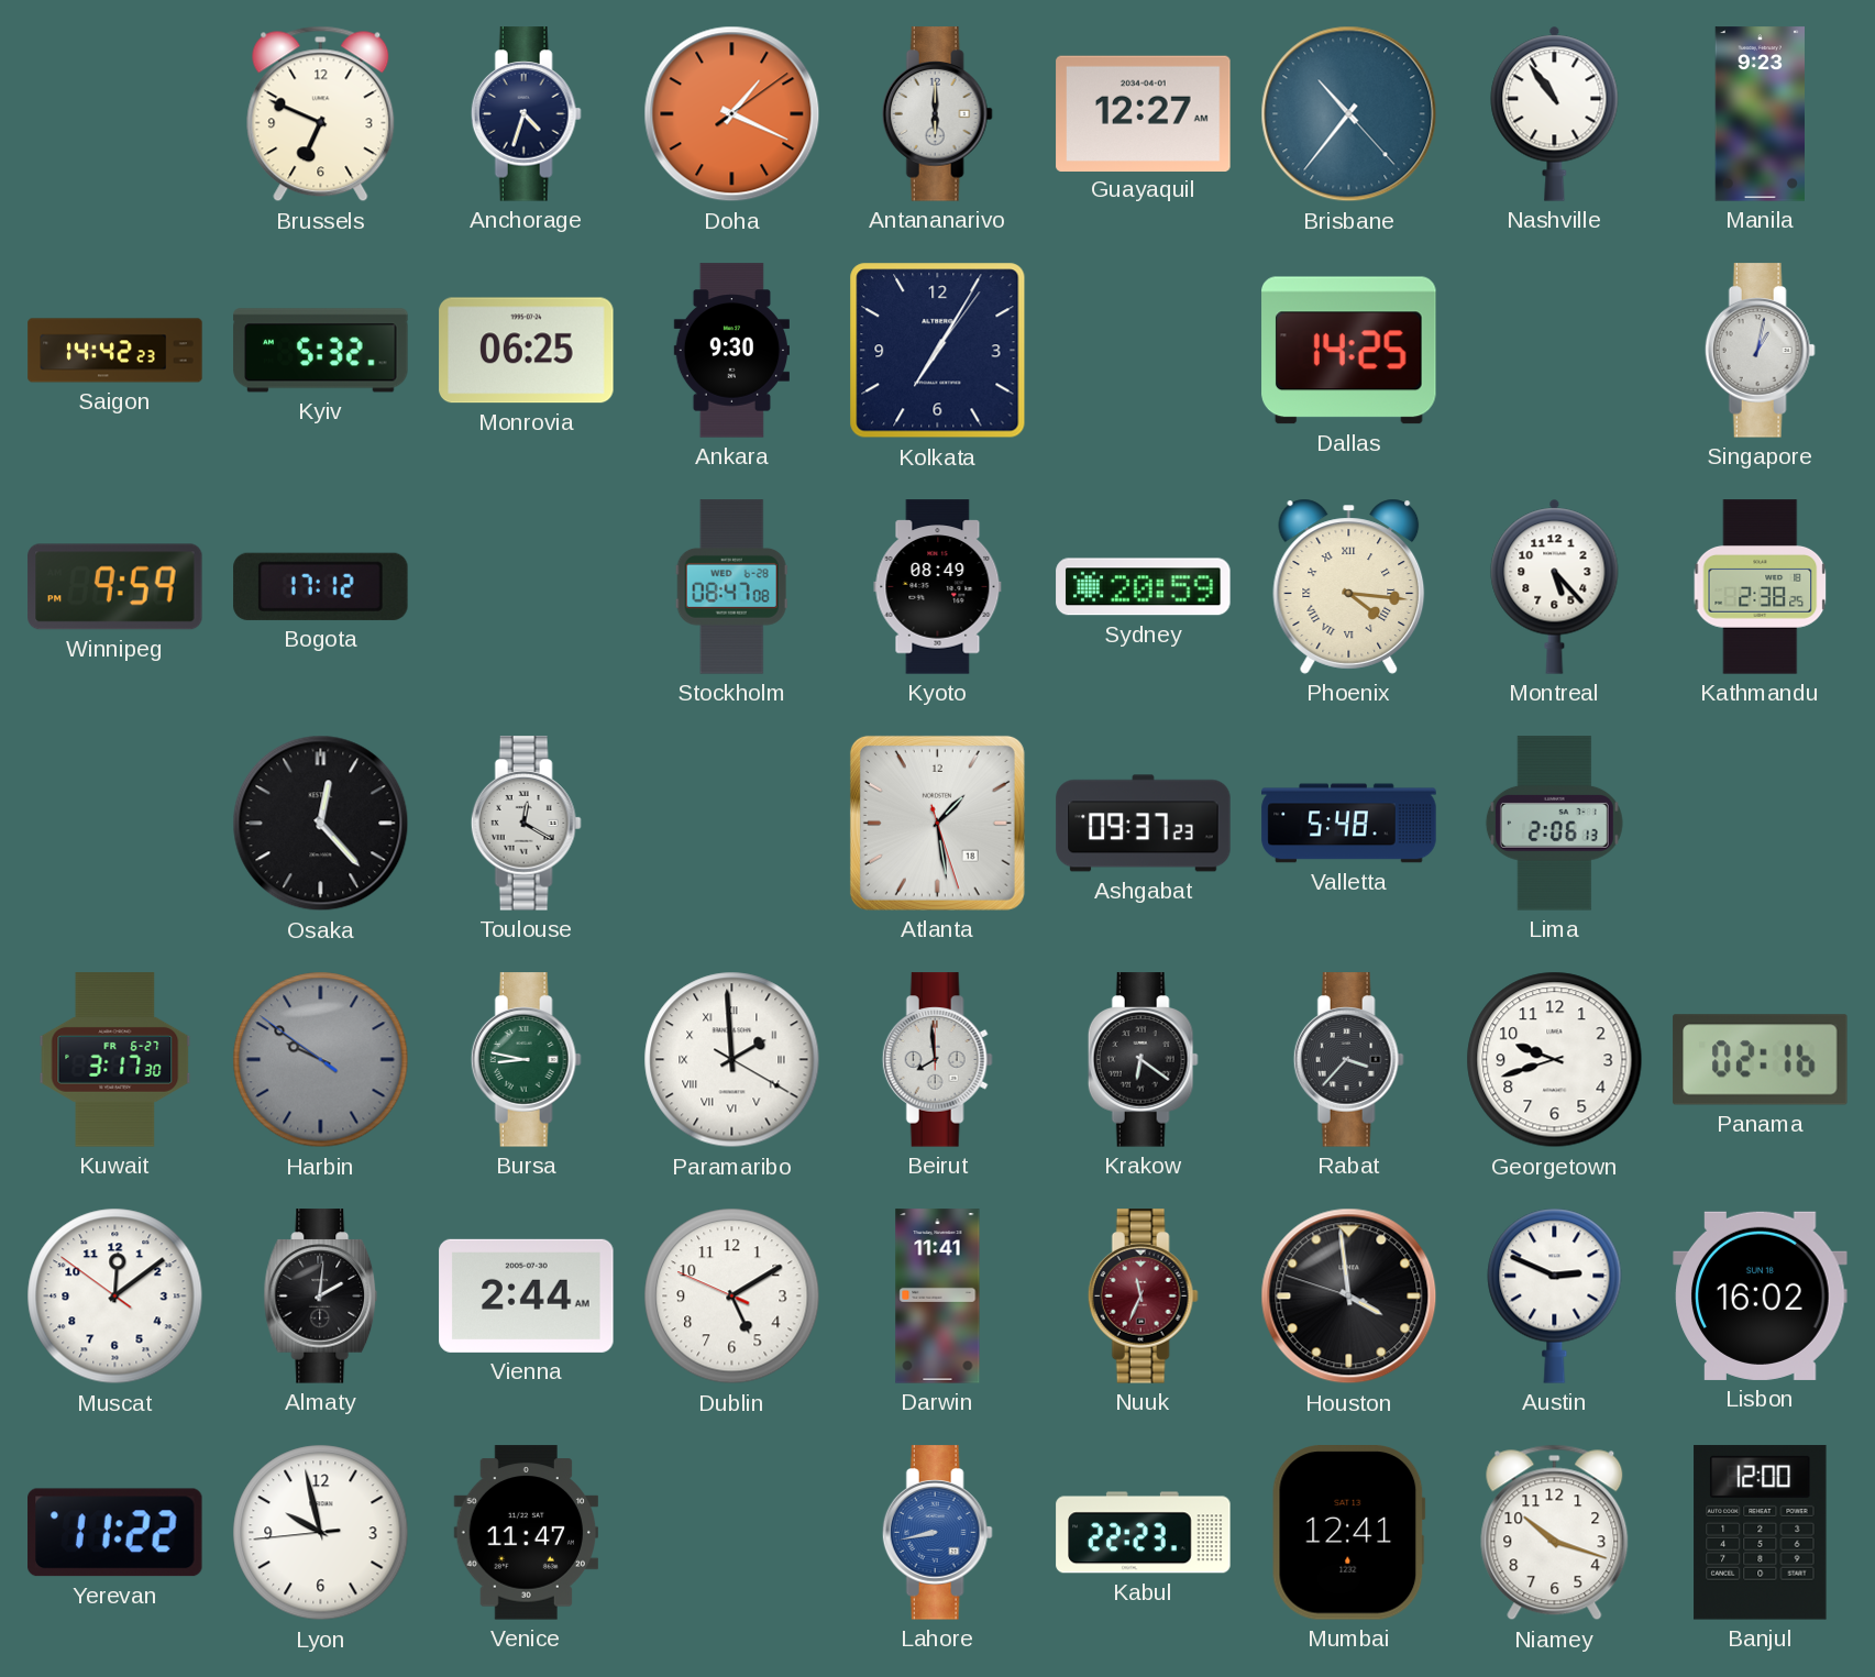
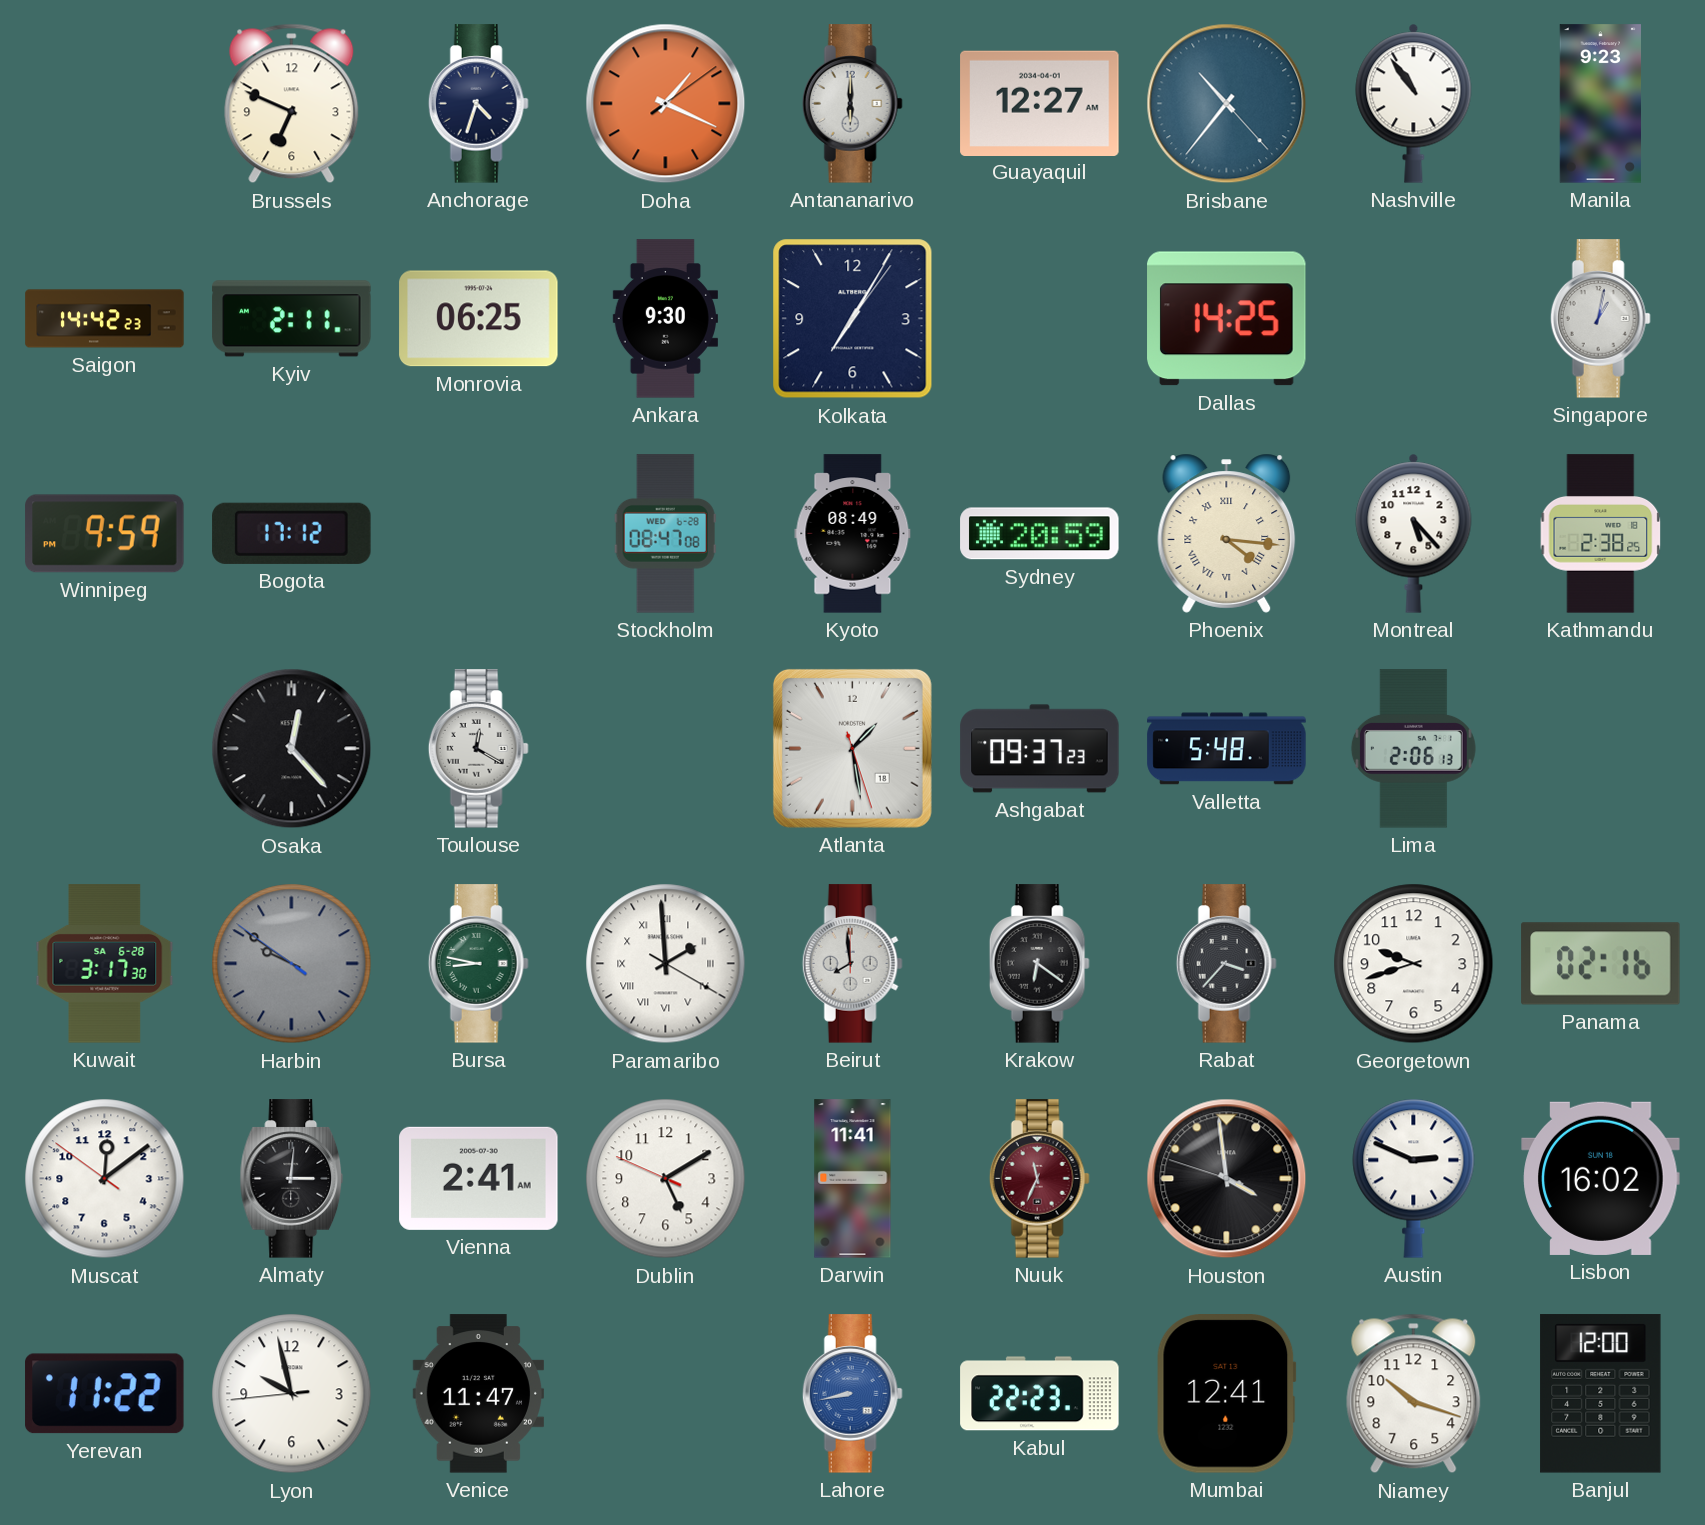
Kyiv: 5:32 -> 2:11 (292, 319)
Kuwait date: FR 6-27 -> SA 6-28 (105, 964)
Almaty: 2:01 -> 3:01 (292, 1179)
Vienna: 2:44 -> 2:41 (479, 1178)
